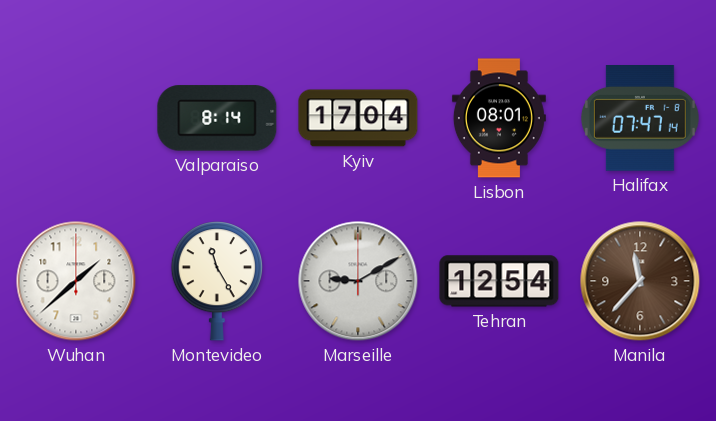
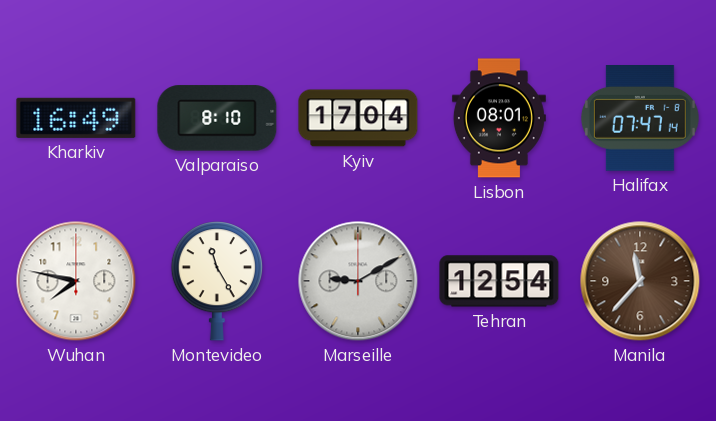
Kharkiv: none -> 16:49 (76, 118)
Valparaiso: 8:14 -> 8:10 (217, 118)
Wuhan: 1:38 -> 7:47 (76, 281)
